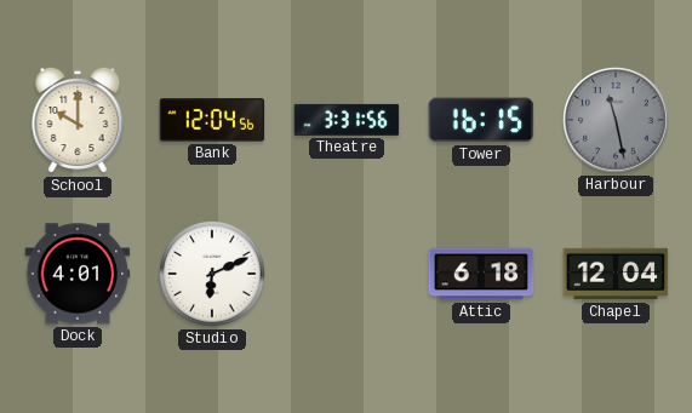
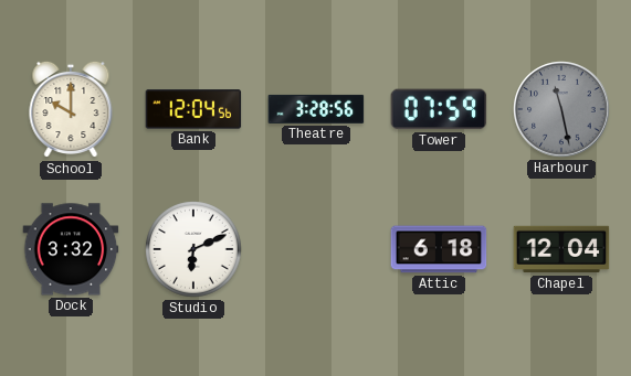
Theatre: 3:31 -> 3:28 (316, 109)
Tower: 16:15 -> 07:59 (439, 109)
Dock: 4:01 -> 3:32 (71, 249)
